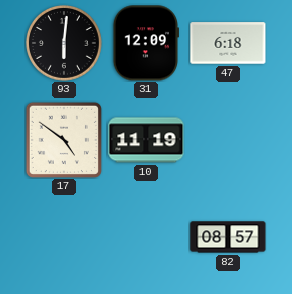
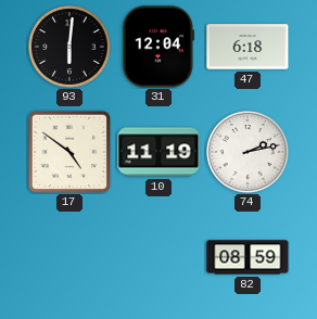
31: 12:09 -> 12:04 (158, 47)
74: none -> 2:13 (249, 153)
82: 08:57 -> 08:59 (248, 257)
